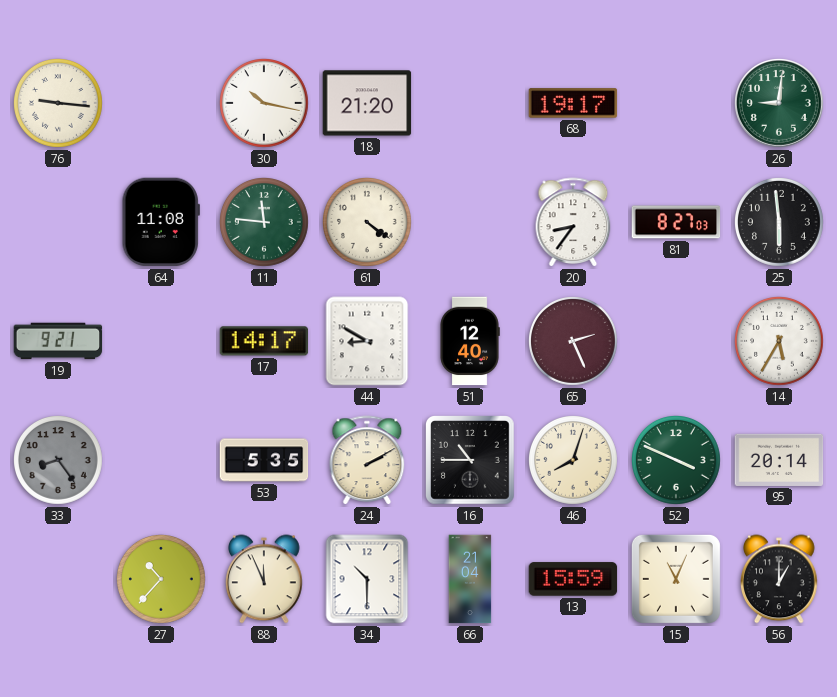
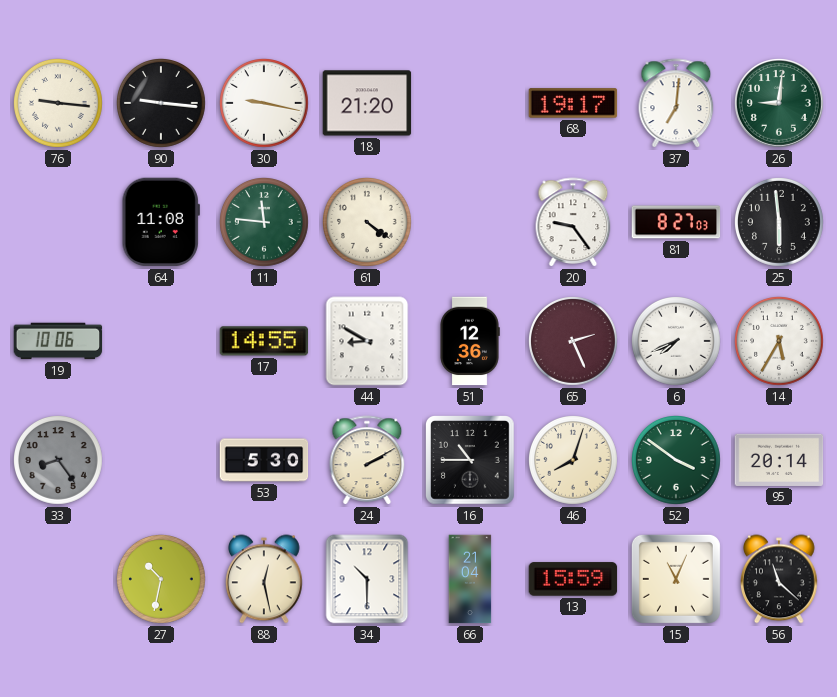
90: none -> 9:16 (162, 104)
30: 10:17 -> 9:17 (265, 104)
37: none -> 7:01 (676, 103)
20: 8:36 -> 9:24 (573, 222)
19: 9:21 -> 10:06 (58, 341)
17: 14:17 -> 14:55 (264, 341)
51: 12:40 -> 12:36 (470, 341)
6: none -> 7:41 (677, 342)
53: 5:35 -> 5:30 (264, 460)
52: 3:49 -> 3:51 (677, 461)
27: 10:37 -> 10:32 (162, 580)
88: 11:56 -> 12:28 (265, 579)
56: 1:00 -> 11:22 (780, 579)
